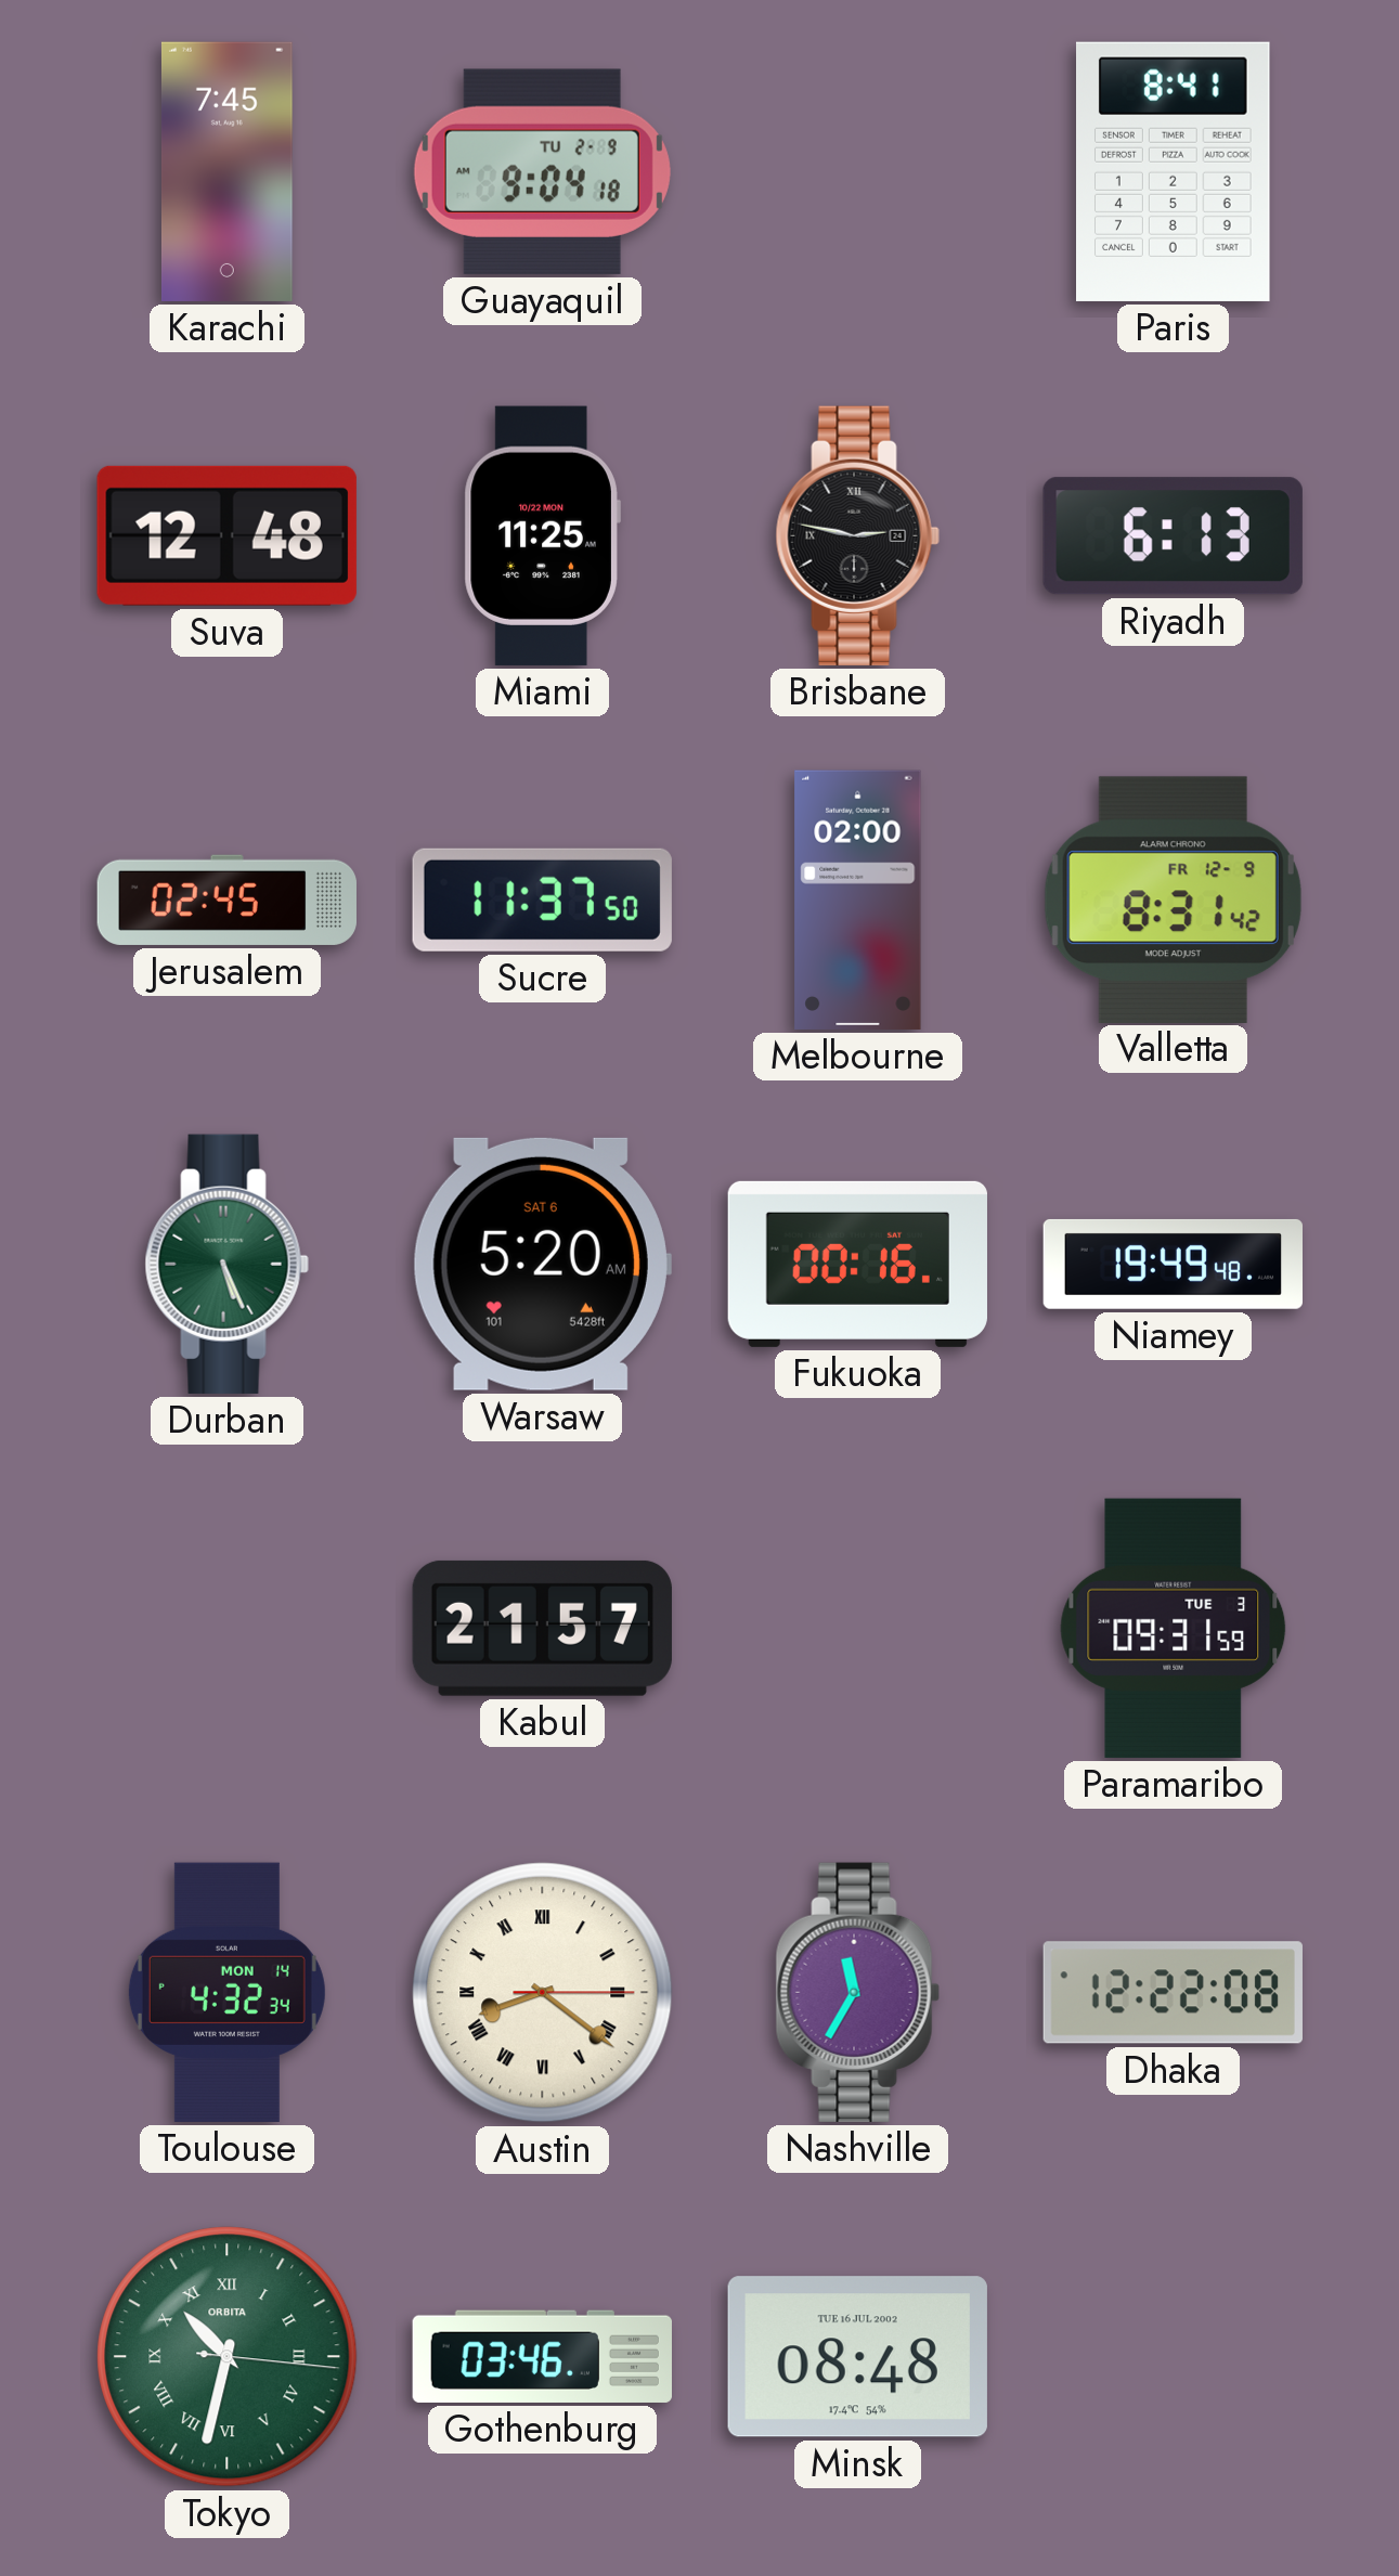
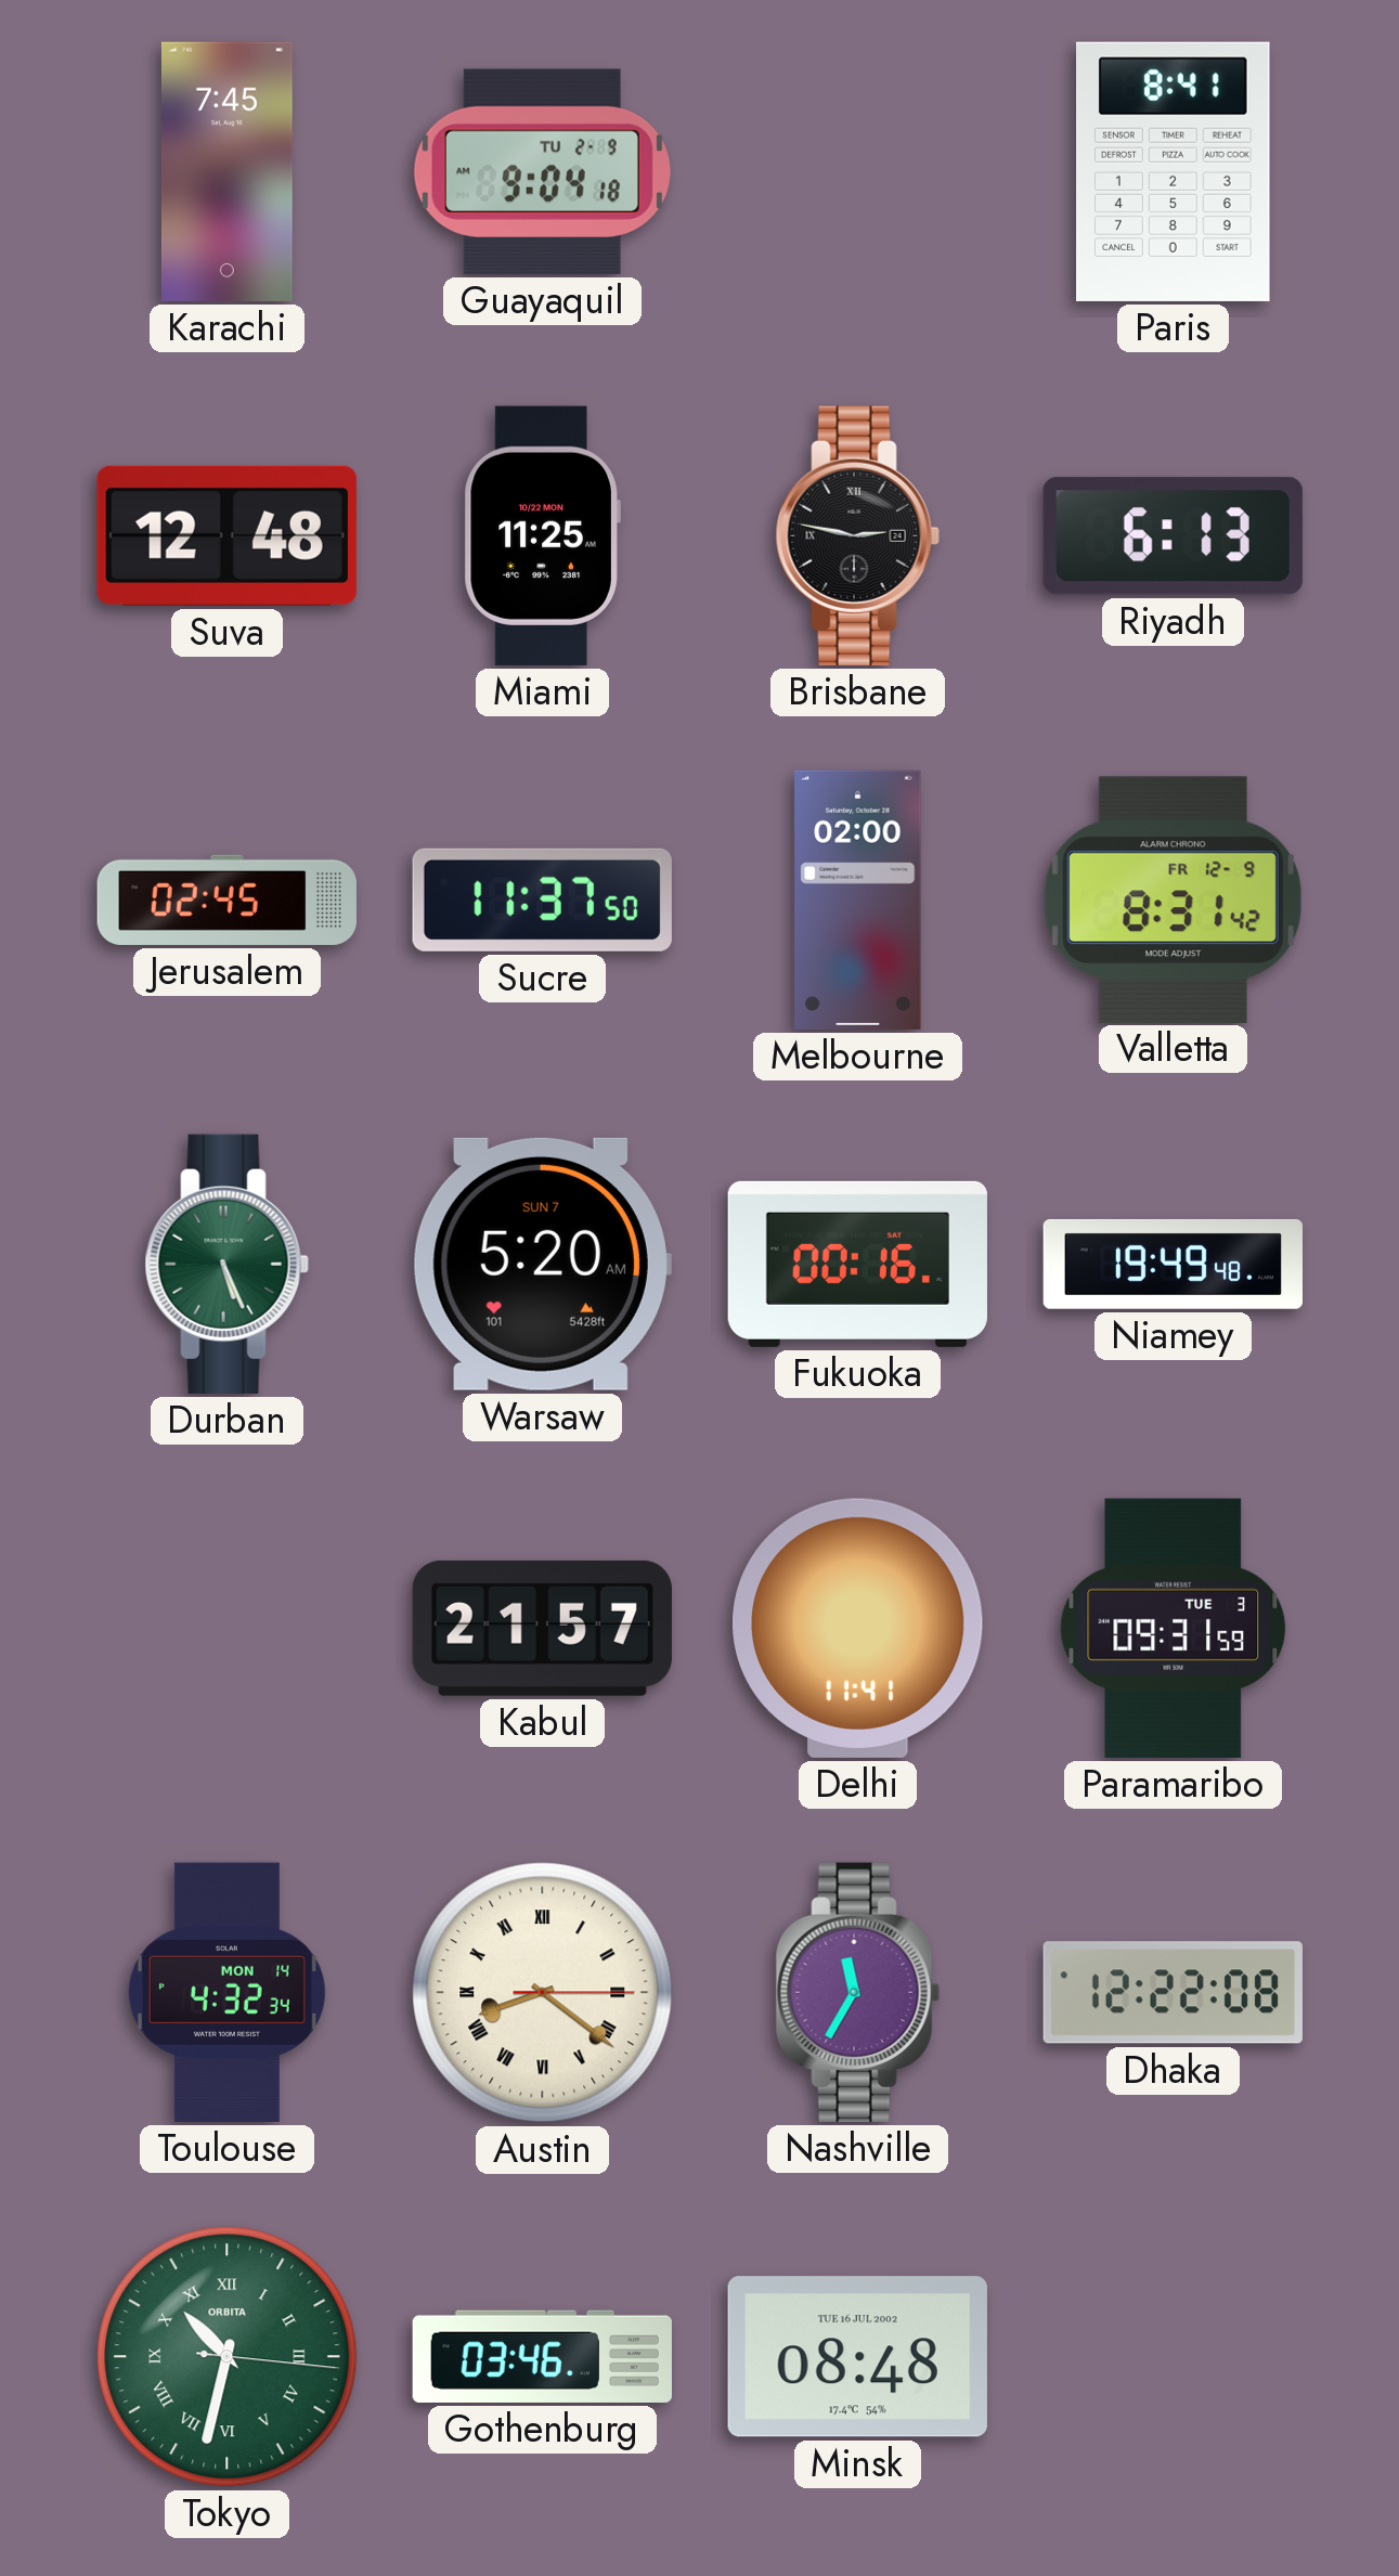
Warsaw date: SAT 6 -> SUN 7 (542, 1264)
Delhi: none -> 11:41 (858, 1628)
